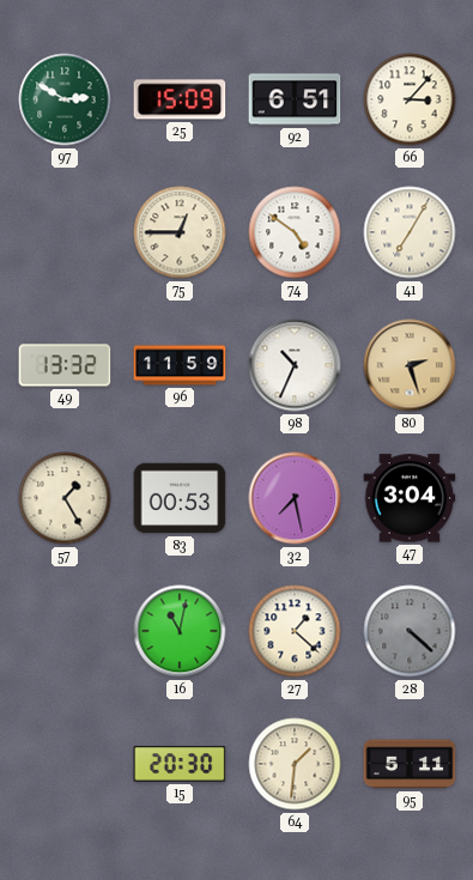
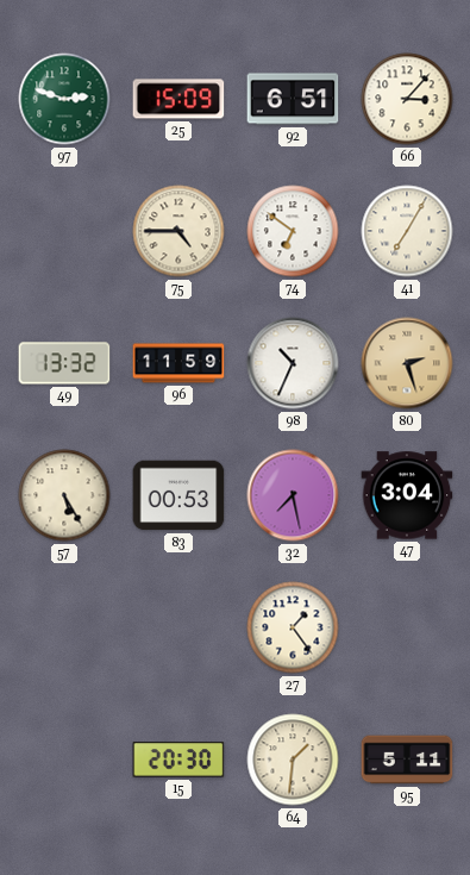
97: 2:50 -> 2:48 (64, 99)
75: 12:45 -> 4:45 (178, 231)
74: 4:51 -> 6:51 (293, 231)
57: 1:25 -> 5:25 (64, 495)
16: 11:02 -> none (180, 631)
27: 1:22 -> 1:24 (293, 627)
28: 4:22 -> none (410, 631)
